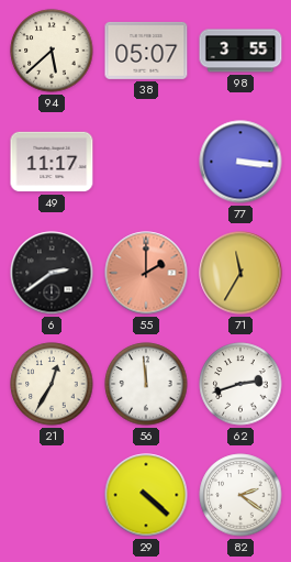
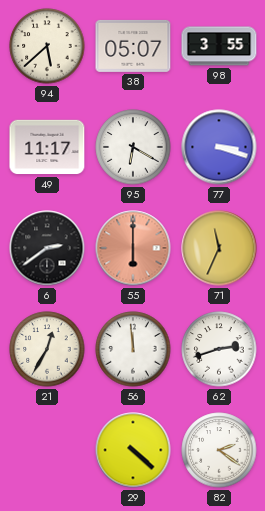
95: none -> 6:20 (133, 147)
77: 3:16 -> 3:18 (219, 147)
55: 2:00 -> 6:00 (133, 248)
71: 11:35 -> 11:34 (219, 248)
